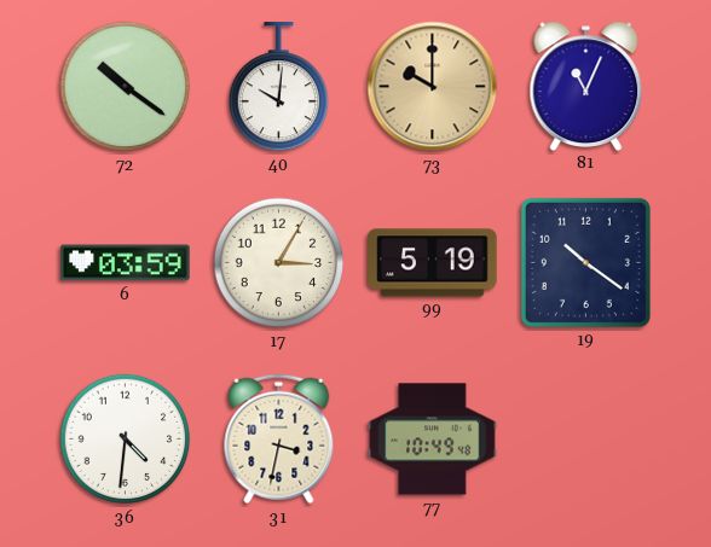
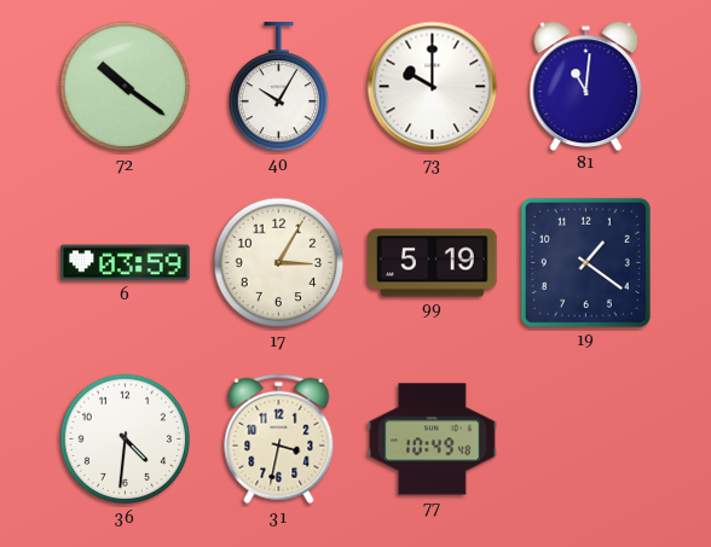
40: 10:01 -> 10:05 (278, 87)
73 dial: champagne -> white (433, 87)
81: 11:04 -> 11:01 (586, 86)
19: 10:21 -> 1:21 (585, 262)
